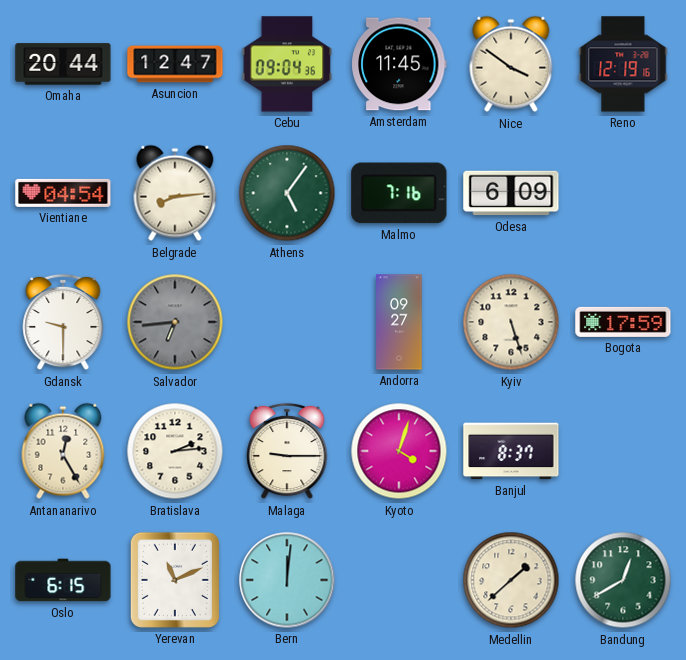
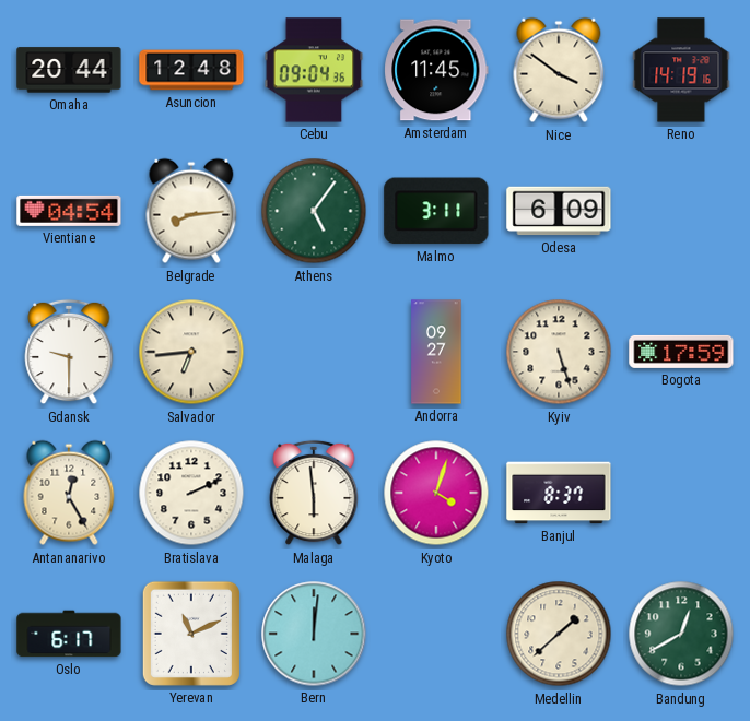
Asuncion: 12:47 -> 12:48 (191, 70)
Reno: 12:19 -> 14:19 (681, 70)
Malmo: 7:16 -> 3:11 (436, 211)
Salvador dial: grey -> cream (191, 352)
Bratislava: 2:14 -> 2:11 (191, 493)
Malaga: 9:15 -> 5:59 (314, 493)
Oslo: 6:15 -> 6:17 (69, 634)
